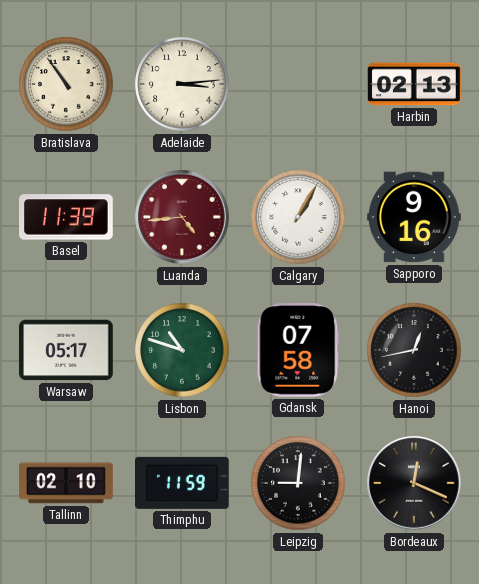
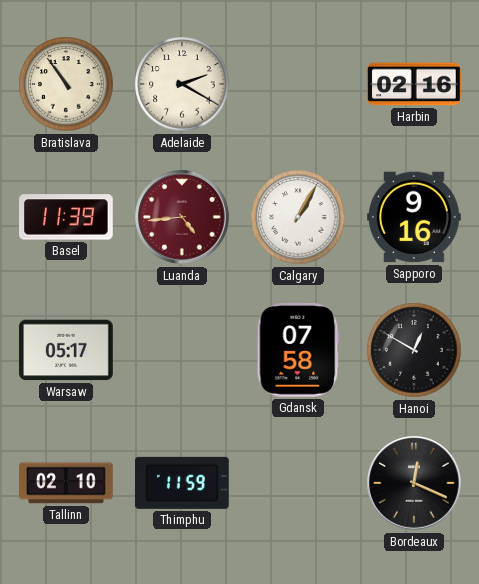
Adelaide: 3:14 -> 2:20 (182, 84)
Harbin: 02:13 -> 02:16 (415, 84)
Lisbon: 10:48 -> none (182, 350)
Hanoi: 12:43 -> 12:50 (414, 350)
Leipzig: 9:01 -> none (298, 483)
